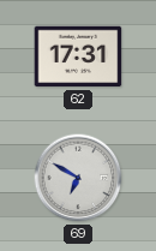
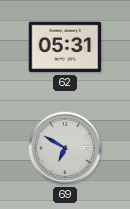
62: 17:31 -> 05:31 (65, 47)
